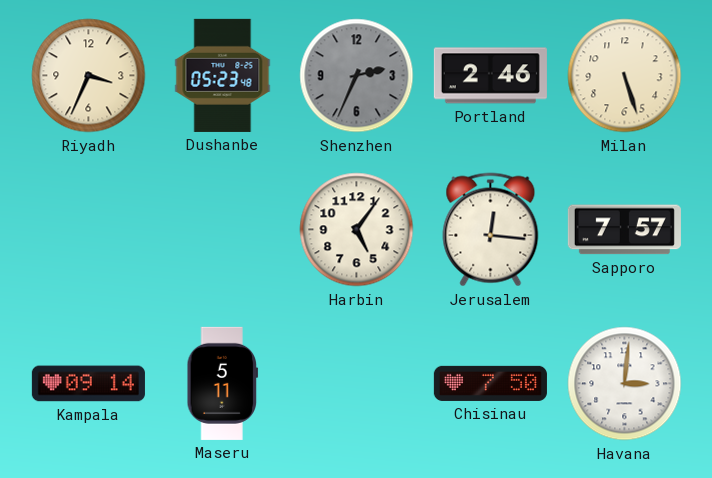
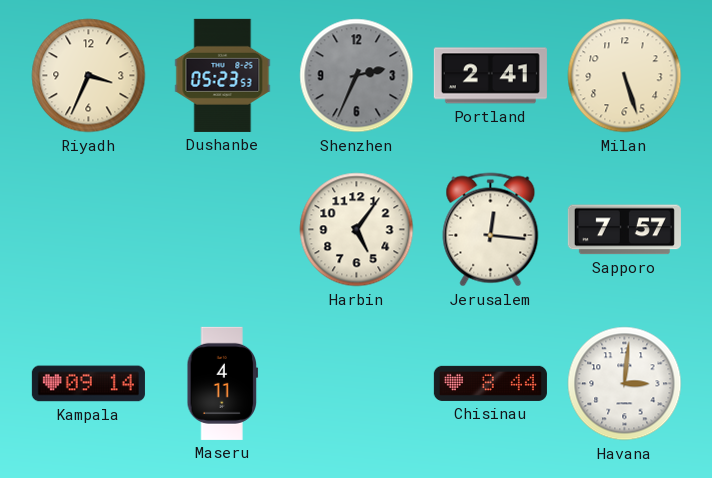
Dushanbe: 05:23:48 -> 05:23:53 (223, 75)
Portland: 2:46 -> 2:41 (490, 76)
Maseru: 5:11 -> 4:11 (223, 383)
Chisinau: 7:50 -> 8:44 (490, 383)
